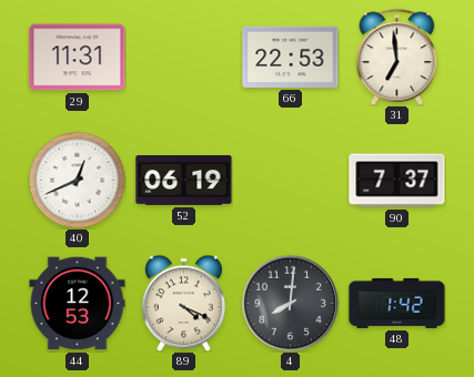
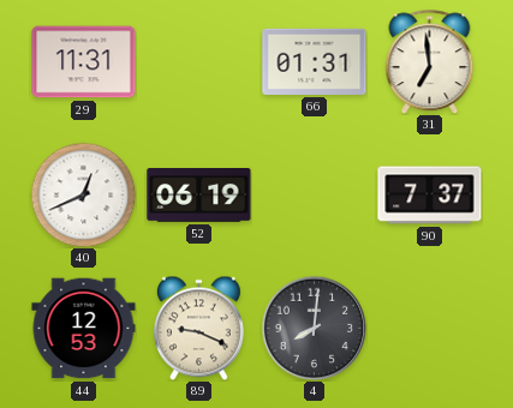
66: 22:53 -> 01:31 (315, 61)
89: 4:19 -> 9:19 (198, 328)
48: 1:42 -> none (397, 303)
